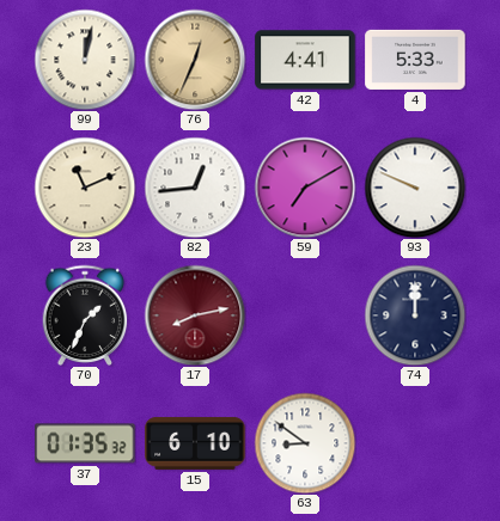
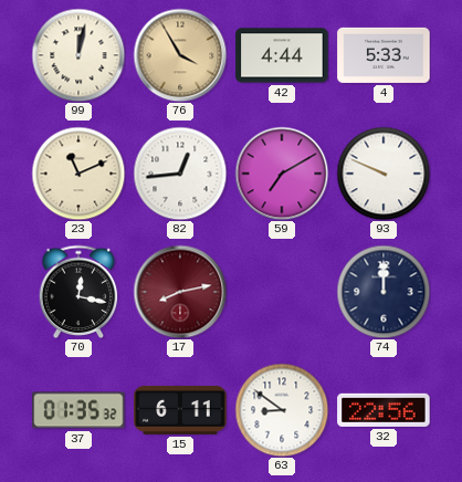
76: 12:34 -> 3:55 (180, 55)
42: 4:41 -> 4:44 (282, 55)
70: 1:34 -> 12:17 (78, 292)
15: 6:10 -> 6:11 (180, 410)
32: none -> 22:56 (384, 410)
